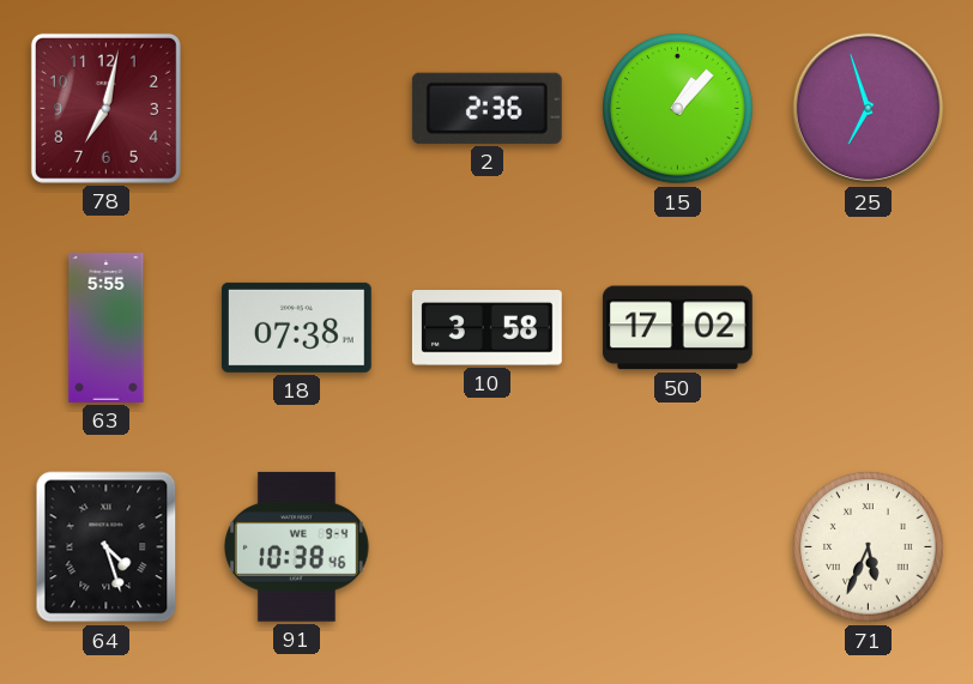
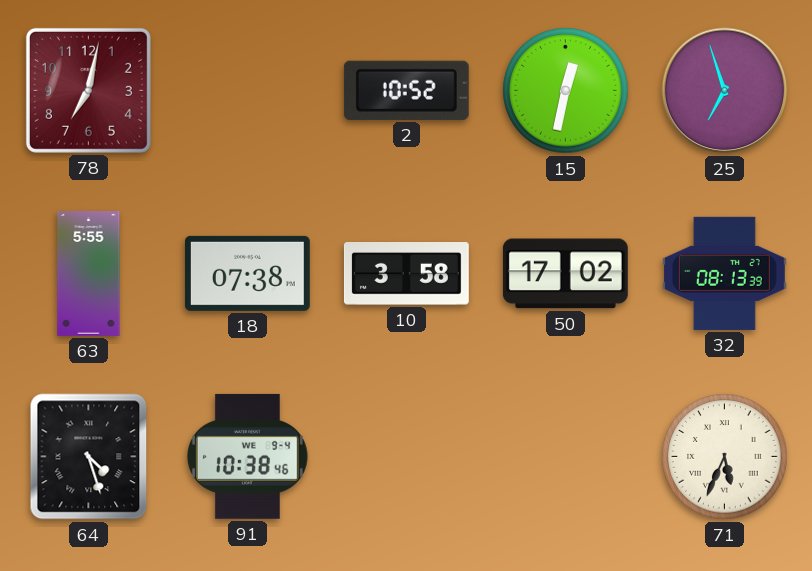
2: 2:36 -> 10:52 (406, 90)
15: 1:07 -> 12:32 (566, 91)
32: none -> 08:13 (724, 273)
